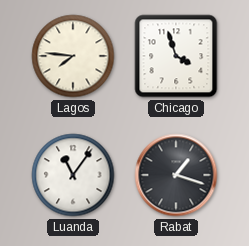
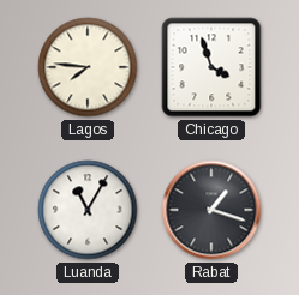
Luanda: 11:06 -> 11:05 (88, 210)
